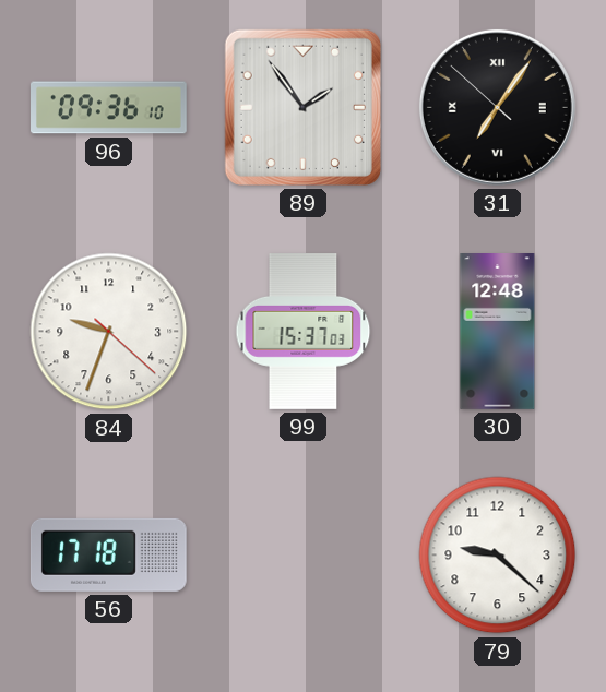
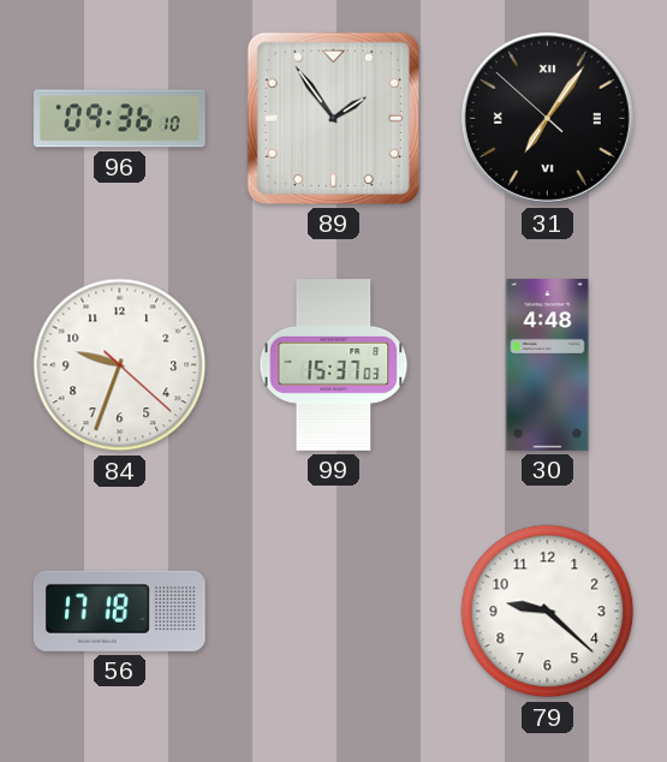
30: 12:48 -> 4:48 (548, 365)
